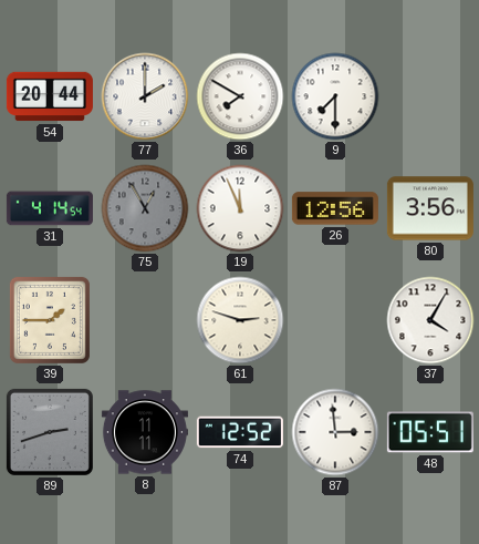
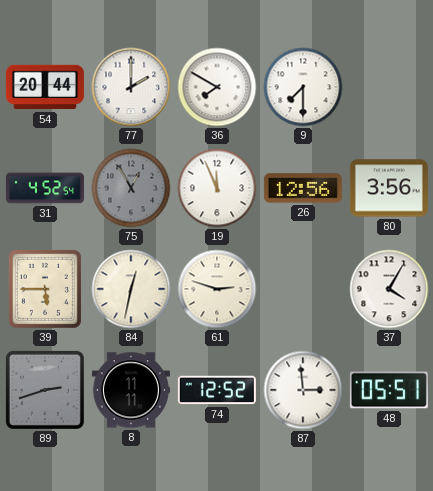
31: 4:14 -> 4:52 (45, 188)
39: 1:45 -> 5:45 (45, 289)
84: none -> 12:32 (131, 289)
